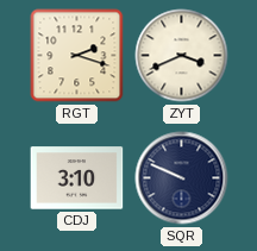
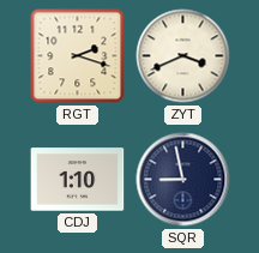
CDJ: 3:10 -> 1:10 (78, 180)
SQR: 9:49 -> 8:58 (183, 180)
